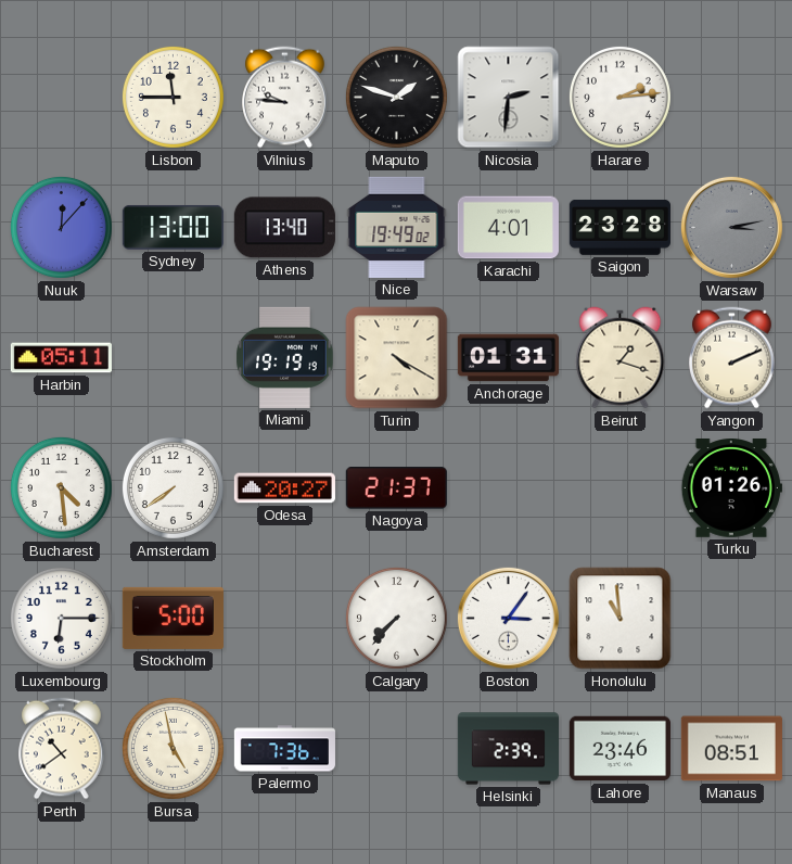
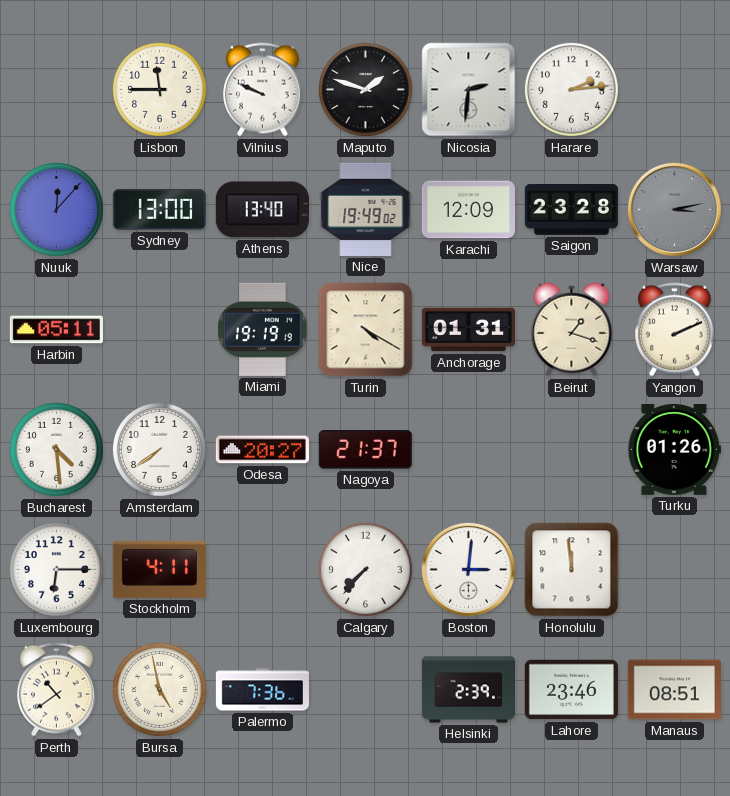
Vilnius: 9:46 -> 9:49 (263, 90)
Karachi: 4:01 -> 12:09 (468, 210)
Stockholm: 5:00 -> 4:11 (159, 569)
Boston: 3:06 -> 3:01 (468, 569)
Honolulu: 10:59 -> 11:59 (572, 570)
